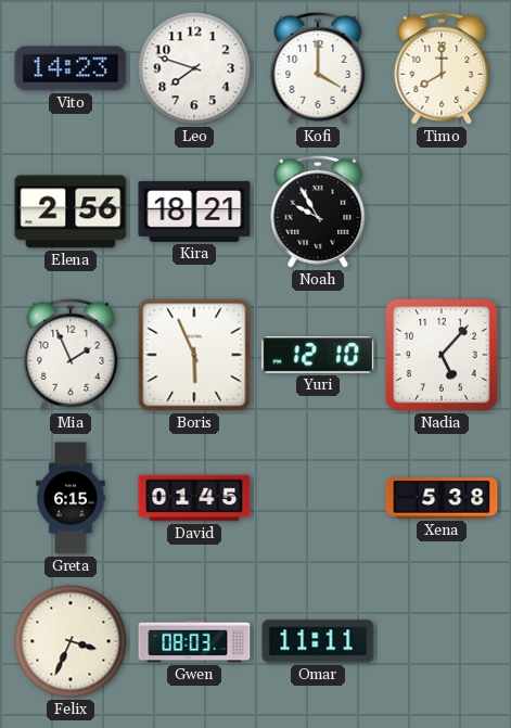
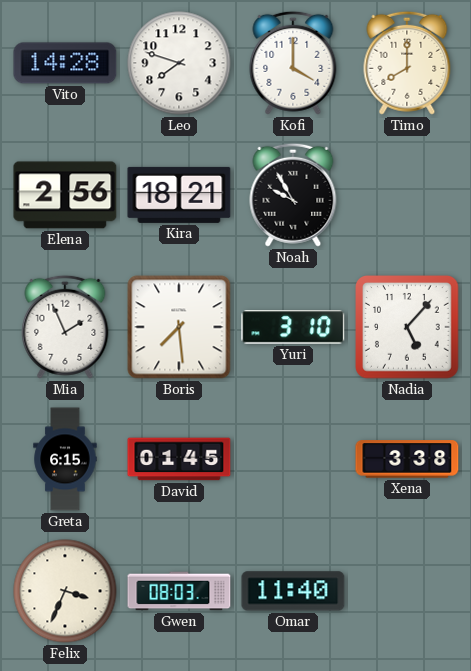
Vito: 14:23 -> 14:28 (65, 63)
Boris: 5:56 -> 7:29 (179, 327)
Yuri: 12:10 -> 3:10 (293, 327)
Xena: 5:38 -> 3:38 (407, 459)
Omar: 11:11 -> 11:40 (293, 591)
